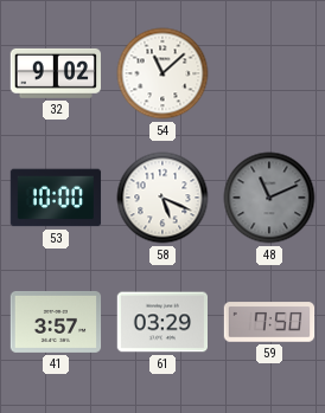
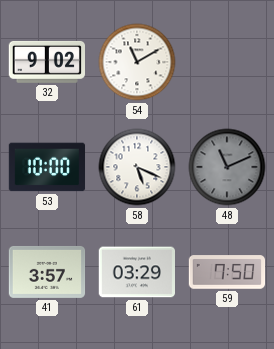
54: 11:08 -> 11:10 (137, 62)
